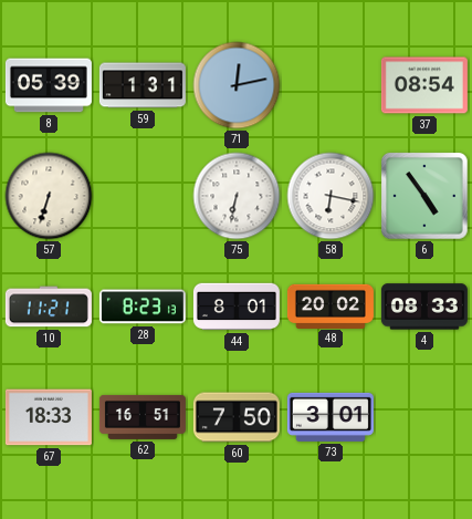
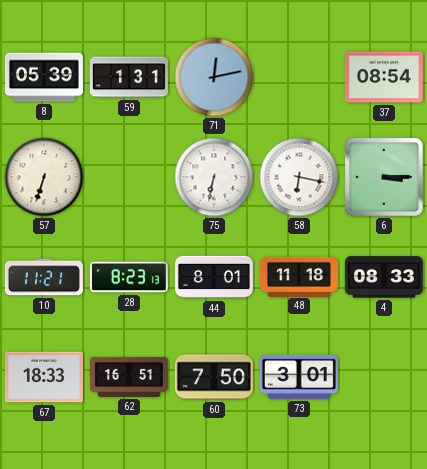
6: 4:54 -> 3:15 (384, 177)
48: 20:02 -> 11:18 (299, 276)
